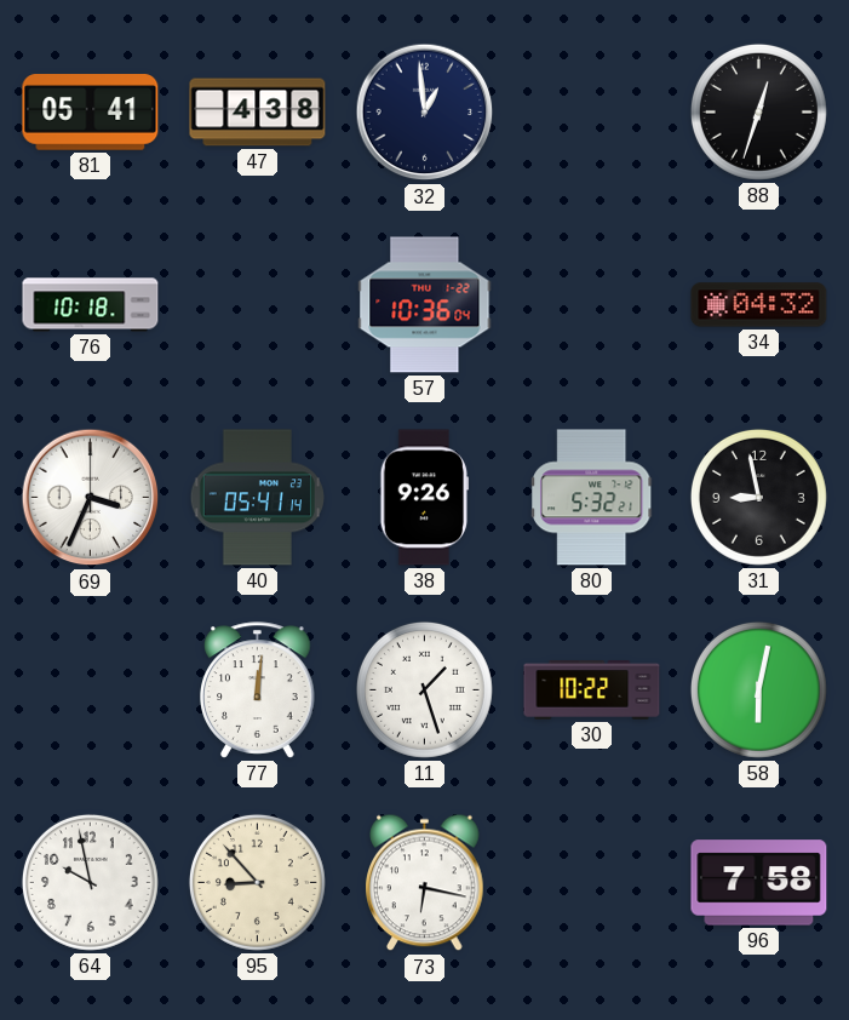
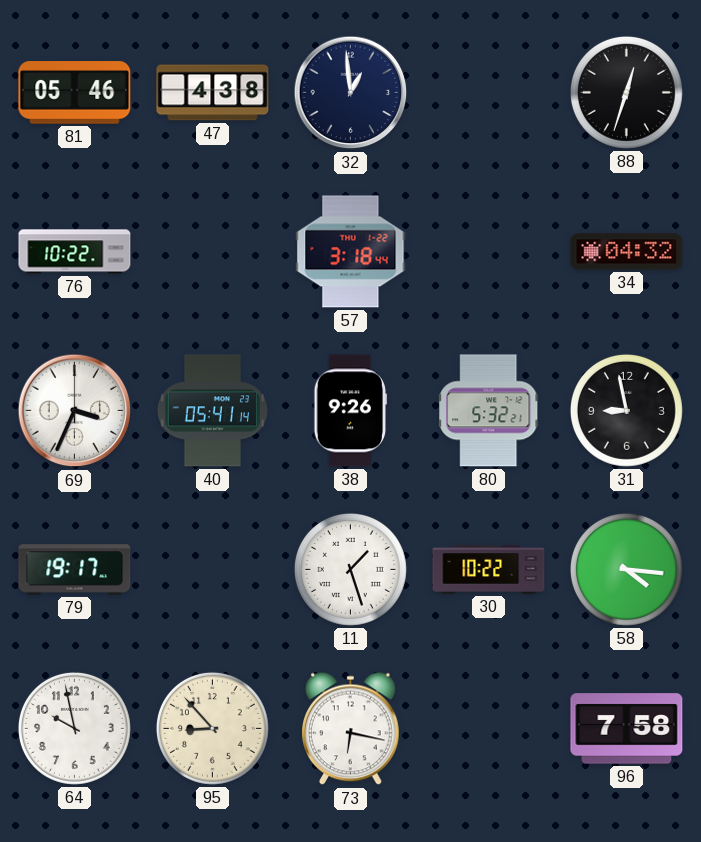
81: 05:41 -> 05:46 (75, 93)
76: 10:18 -> 10:22 (75, 252)
57: 10:36 -> 3:18 (351, 252)
79: none -> 19:17 (75, 570)
77: 12:01 -> none (258, 690)
58: 6:02 -> 4:16 (626, 569)
